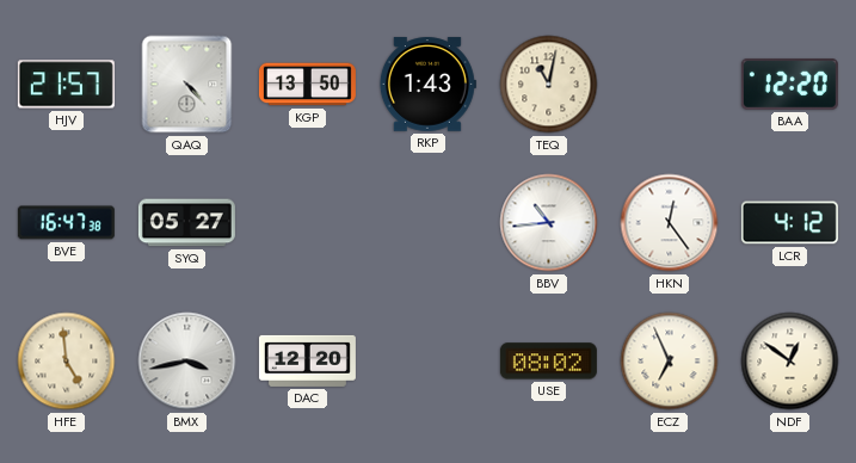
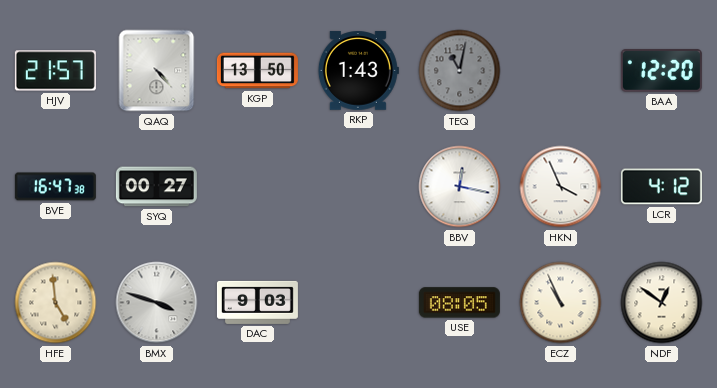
TEQ dial: cream -> grey (460, 71)
SYQ: 05:27 -> 00:27 (156, 187)
BBV: 10:44 -> 12:17 (460, 187)
HKN: 12:24 -> 3:56 (561, 187)
BMX: 3:43 -> 3:48 (157, 303)
DAC: 12:20 -> 9:03 (257, 302)
USE: 08:02 -> 08:05 (459, 303)
ECZ: 6:56 -> 10:56 (561, 303)
